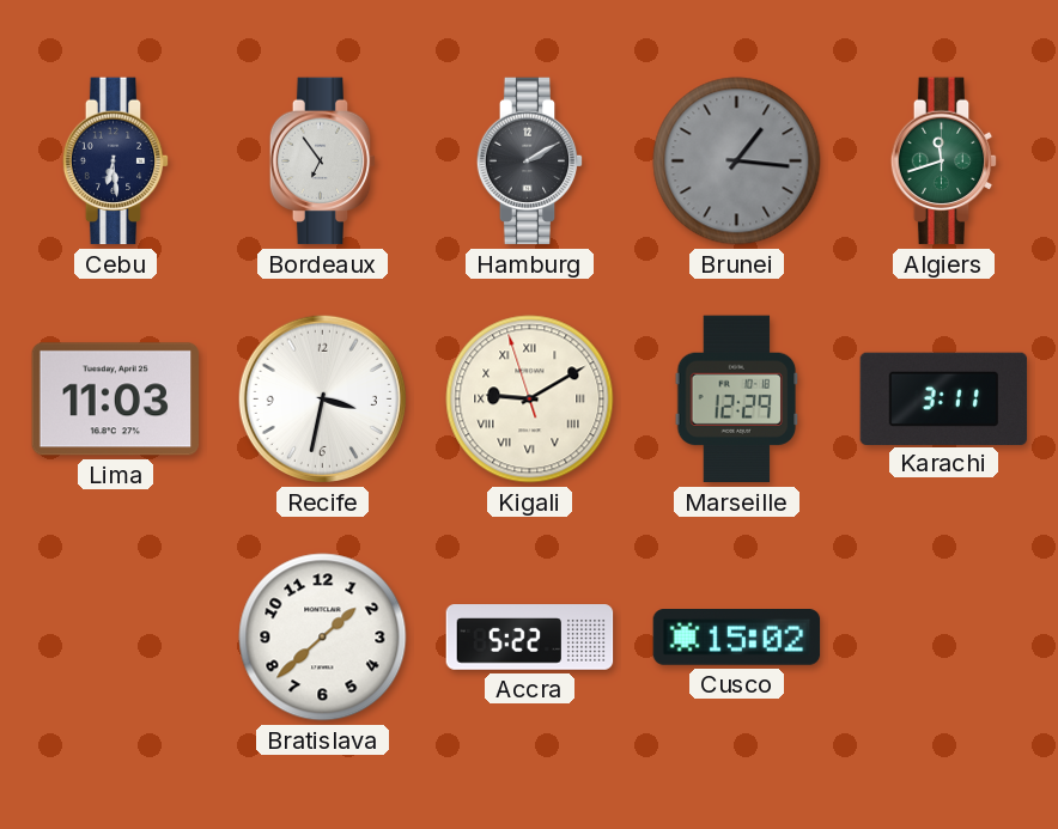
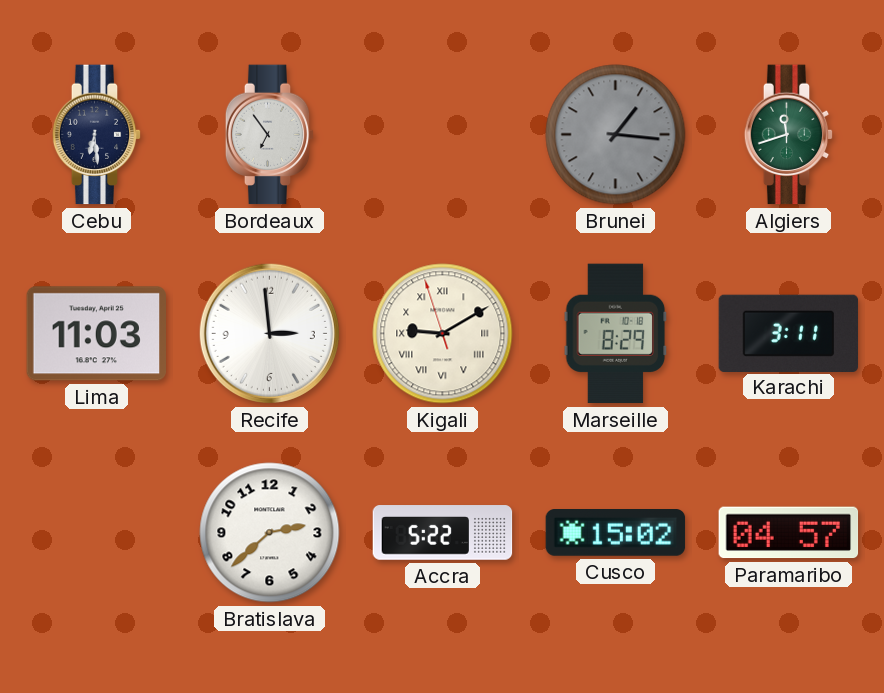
Hamburg: 2:10 -> none (530, 161)
Recife: 3:32 -> 2:59 (269, 333)
Marseille: 12:29 -> 8:29 (616, 334)
Bratislava: 1:38 -> 2:38 (270, 533)
Paramaribo: none -> 04:57 (789, 533)
